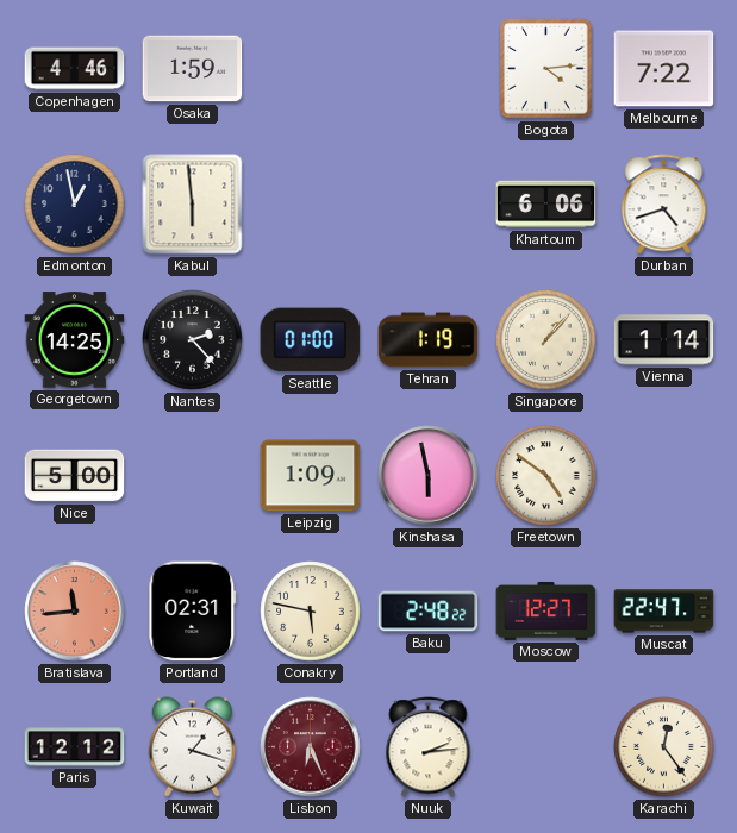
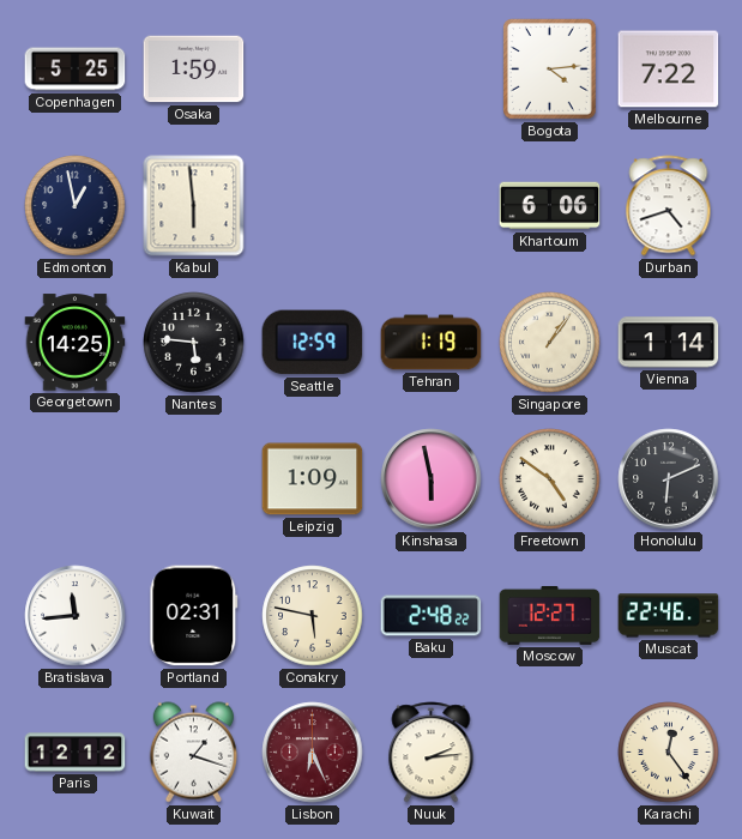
Copenhagen: 4:46 -> 5:25 (76, 70)
Nantes: 2:23 -> 5:46 (194, 343)
Seattle: 01:00 -> 12:59 (313, 343)
Singapore: 1:07 -> 1:06 (550, 343)
Nice: 5:00 -> none (75, 476)
Honolulu: none -> 6:11 (669, 479)
Bratislava dial: salmon -> white (76, 616)
Muscat: 22:47 -> 22:46 (669, 616)
